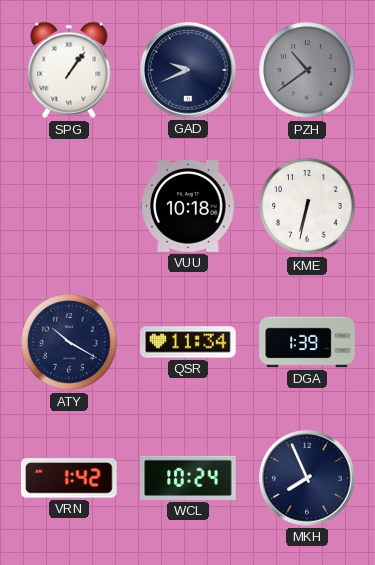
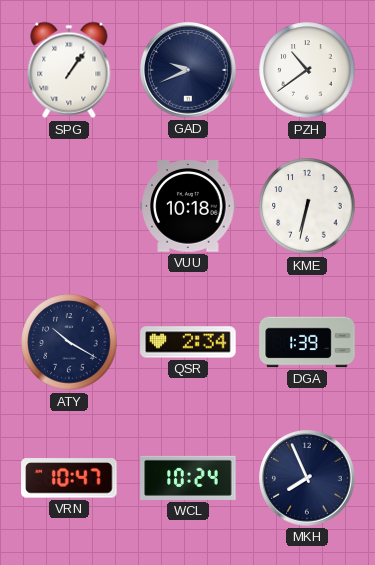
PZH dial: grey -> white (307, 70)
QSR: 11:34 -> 2:34 (188, 342)
VRN: 1:42 -> 10:47 (69, 478)
